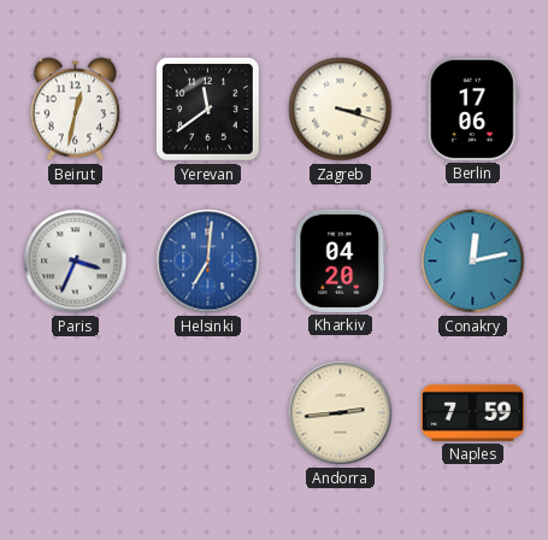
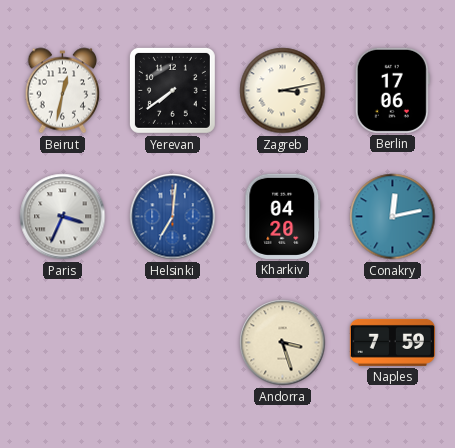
Yerevan: 11:39 -> 7:39 (172, 90)
Zagreb: 3:18 -> 3:13 (283, 91)
Andorra: 2:44 -> 3:27 (283, 343)
